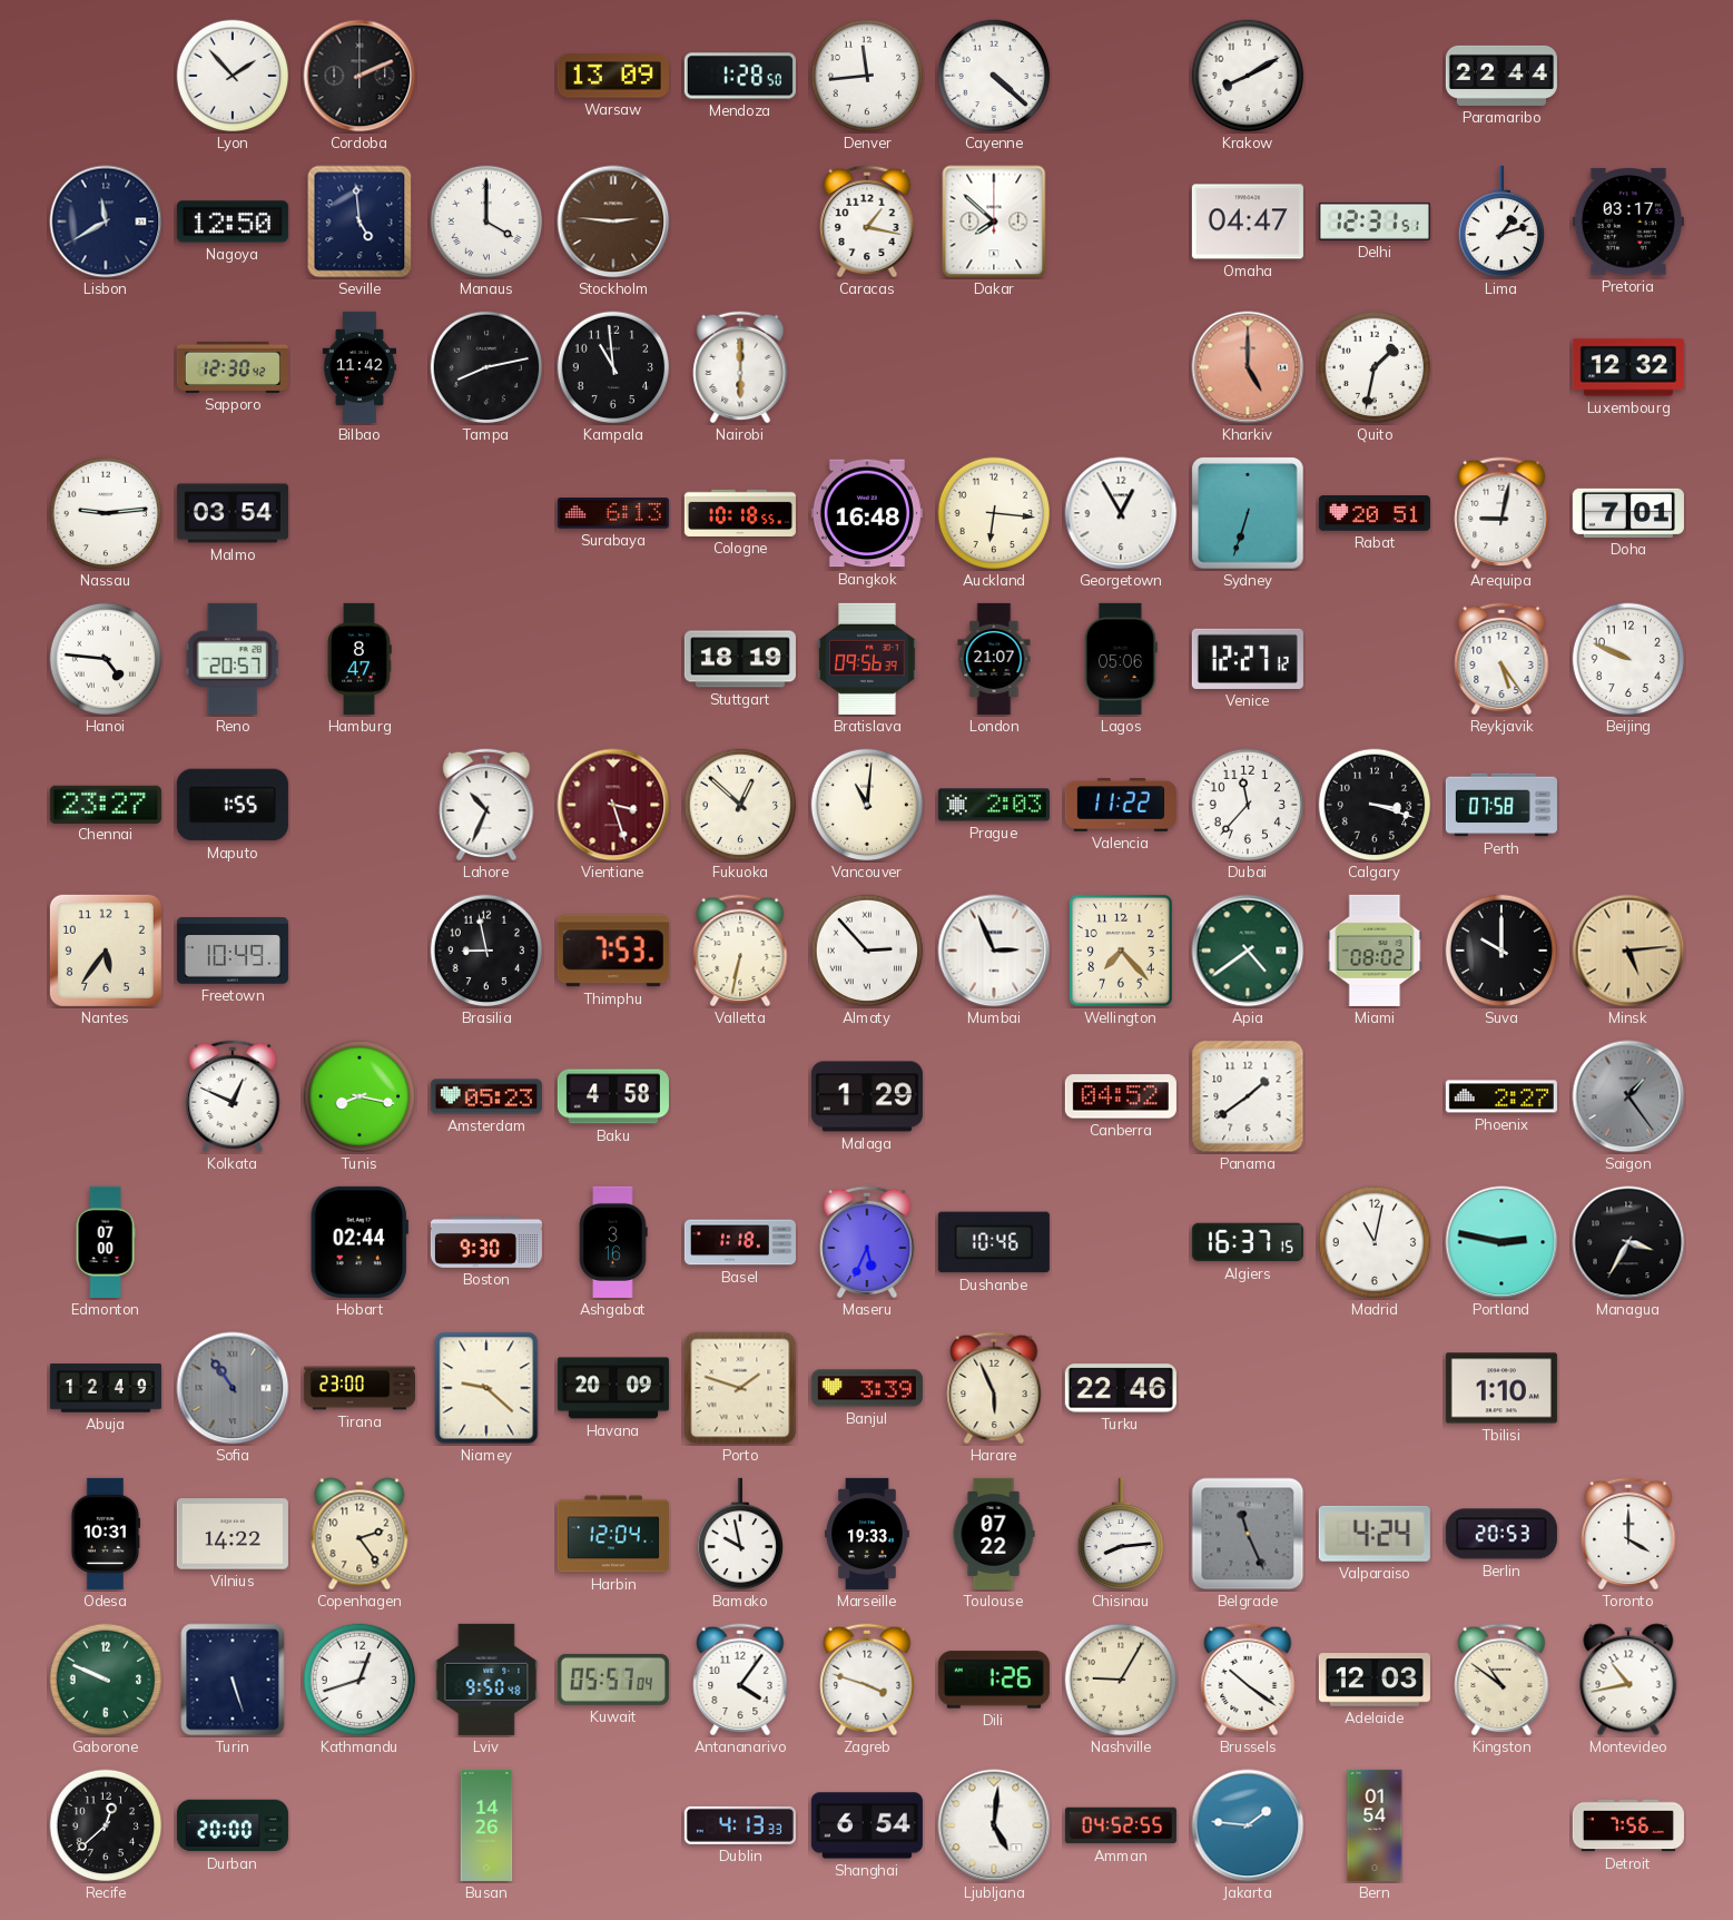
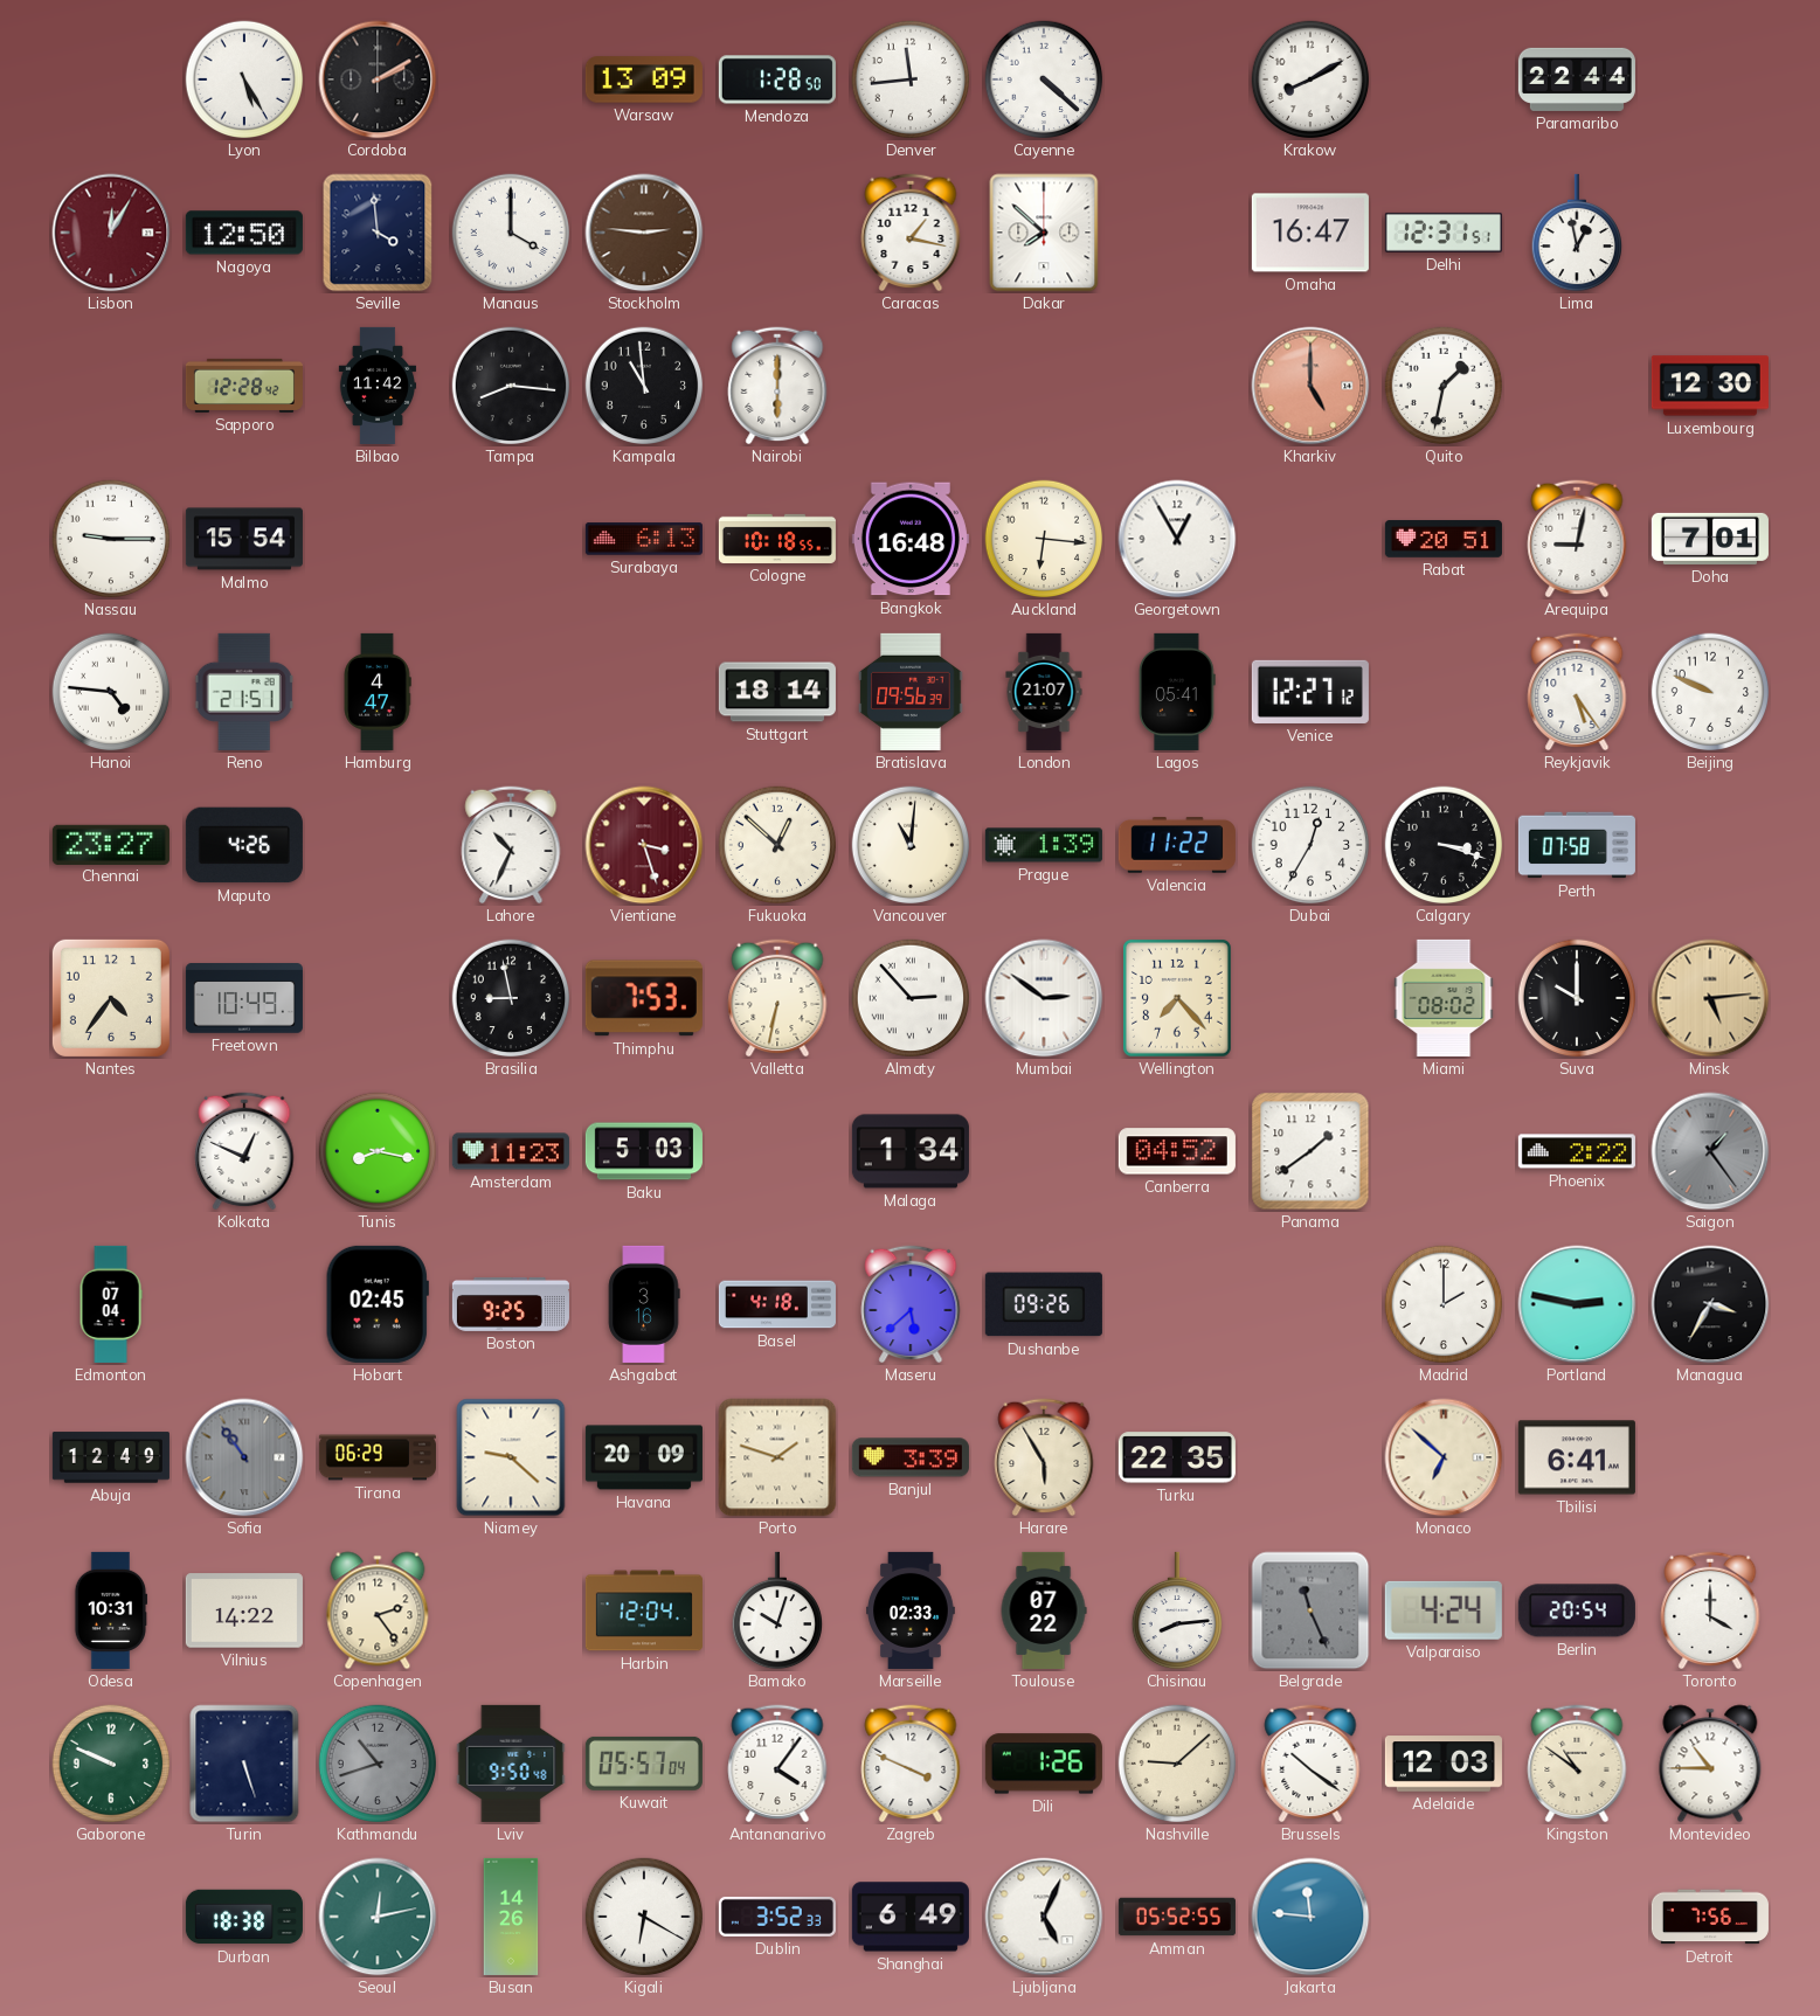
Lyon: 1:53 -> 5:25 (244, 79)
Cordoba: 2:11 -> 2:10 (378, 79)
Lisbon: 11:40 -> 12:05 (111, 233)
Lisbon dial: navy -> burgundy (111, 233)
Seville: 4:59 -> 3:59 (378, 233)
Omaha: 04:47 -> 16:47 (1310, 233)
Lima: 1:12 -> 12:58 (1576, 233)
Pretoria: 03:17 -> none (1628, 221)
Sapporo: 12:30 -> 12:28 (244, 386)
Tampa: 8:13 -> 8:16 (511, 386)
Luxembourg: 12:32 -> 12:30 (1710, 386)
Nassau: 9:14 -> 9:15 (111, 539)
Malmo: 03:54 -> 15:54 (244, 539)
Sydney: 6:33 -> none (1248, 513)
Reno: 20:57 -> 21:51 (244, 692)
Hamburg: 8:47 -> 4:47 (378, 692)
Stuttgart: 18:19 -> 18:14 (777, 692)
Lagos: 05:06 -> 05:41 (1178, 692)
Maputo: 1:55 -> 4:26 (244, 845)
Prague: 2:03 -> 1:39 (1044, 845)
Dubai: 11:37 -> 12:35 (1310, 845)
Nantes: 5:36 -> 4:36 (111, 998)
Mumbai: 2:56 -> 2:51 (1044, 998)
Apia: 4:39 -> none (1248, 951)
Amsterdam: 05:23 -> 11:23 (511, 1151)
Baku: 4:58 -> 5:03 (644, 1151)
Malaga: 1:29 -> 1:34 (911, 1151)
Phoenix: 2:27 -> 2:22 (1577, 1151)
Edmonton: 07:00 -> 07:04 (111, 1304)
Hobart: 02:44 -> 02:45 (378, 1304)
Boston: 9:30 -> 9:25 (511, 1304)
Basel: 1:18 -> 4:18 (777, 1304)
Maseru: 5:34 -> 5:38 (911, 1304)
Dushanbe: 10:46 -> 09:26 (1044, 1304)
Algiers: 16:37 -> none (1248, 1242)
Madrid: 11:02 -> 2:00 (1444, 1304)
Tirana: 23:00 -> 06:29 (378, 1457)
Harare: 5:56 -> 5:55 (1044, 1457)
Turku: 22:46 -> 22:35 (1177, 1457)
Monaco: none -> 6:52 (1444, 1457)
Tbilisi: 1:10 -> 6:41 (1577, 1457)
Bamako: 9:58 -> 10:03 (776, 1610)
Marseille: 19:33 -> 02:33 (912, 1610)
Berlin: 20:53 -> 20:54 (1577, 1610)
Kathmandu: 12:42 -> 10:42 (378, 1764)
Kathmandu dial: white -> grey (378, 1764)
Zagreb: 3:48 -> 3:49 (911, 1764)
Nashville: 9:05 -> 9:08 (1177, 1764)
Montevideo: 10:43 -> 10:45 (1710, 1764)
Recife: 12:38 -> none (106, 1825)
Durban: 20:00 -> 18:38 (244, 1917)
Seoul: none -> 12:13 (378, 1917)
Kigali: none -> 6:20 (644, 1917)
Dublin: 4:13 -> 3:52 (777, 1917)
Shanghai: 6:54 -> 6:49 (911, 1917)
Ljubljana: 5:01 -> 5:04 (1044, 1917)
Amman: 04:52 -> 05:52 (1177, 1917)
Jakarta: 1:46 -> 11:46 (1310, 1917)
Bern: 01:54 -> none (1375, 1825)
